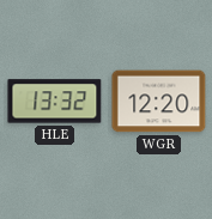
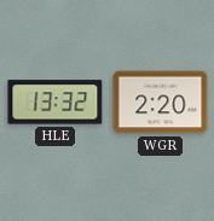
WGR: 12:20 -> 2:20 (161, 103)
